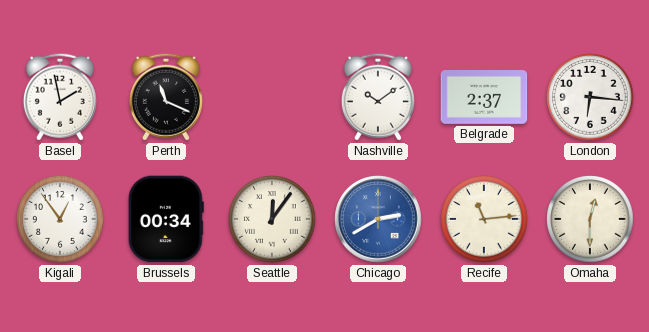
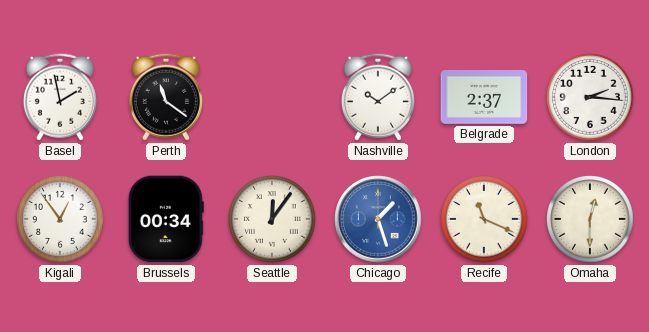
Perth: 11:19 -> 11:21 (166, 97)
London: 6:16 -> 2:16 (590, 97)
Chicago: 2:40 -> 1:27 (378, 219)
Recife: 11:14 -> 11:19 (484, 219)
